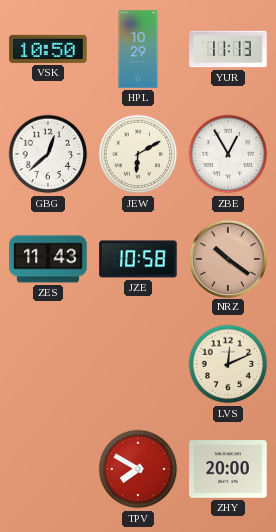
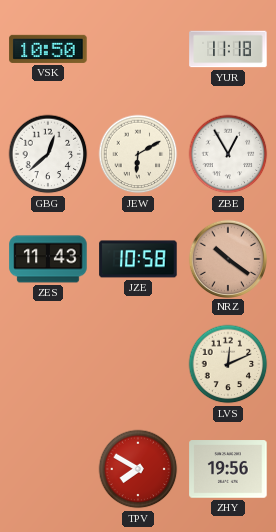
HPL: 10:29 -> none (138, 49)
YUR: 11:13 -> 11:18 (228, 49)
ZHY: 20:00 -> 19:56 (228, 469)
